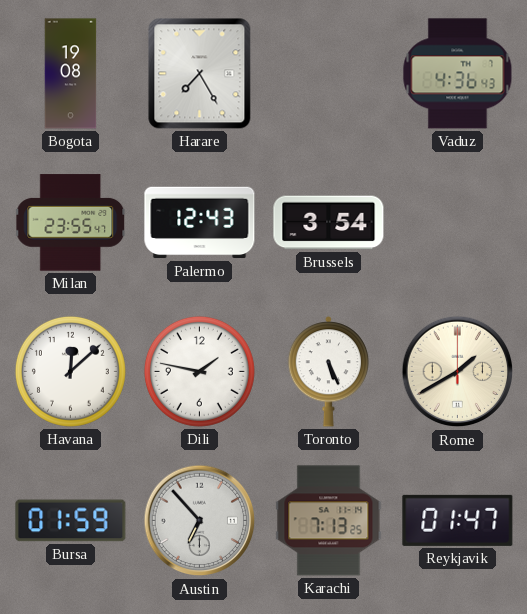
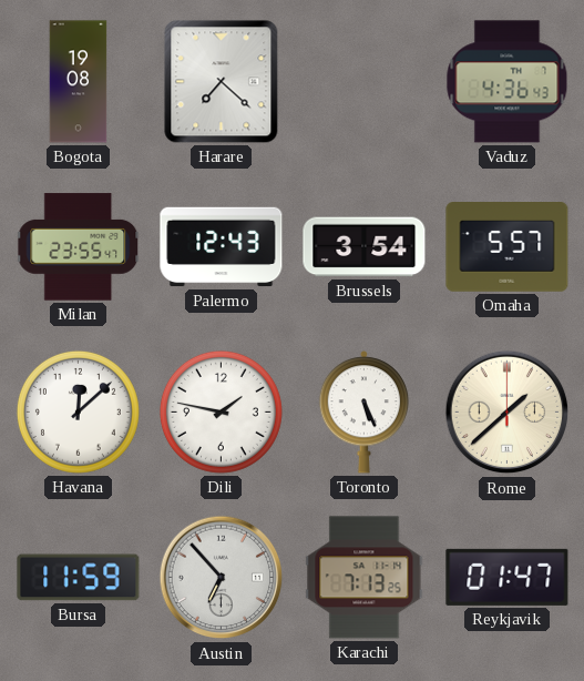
Harare: 7:25 -> 7:22 (222, 82)
Omaha: none -> 5:57 (508, 247)
Rome: 1:40 -> 1:38 (508, 413)
Bursa: 01:59 -> 11:59 (79, 578)
